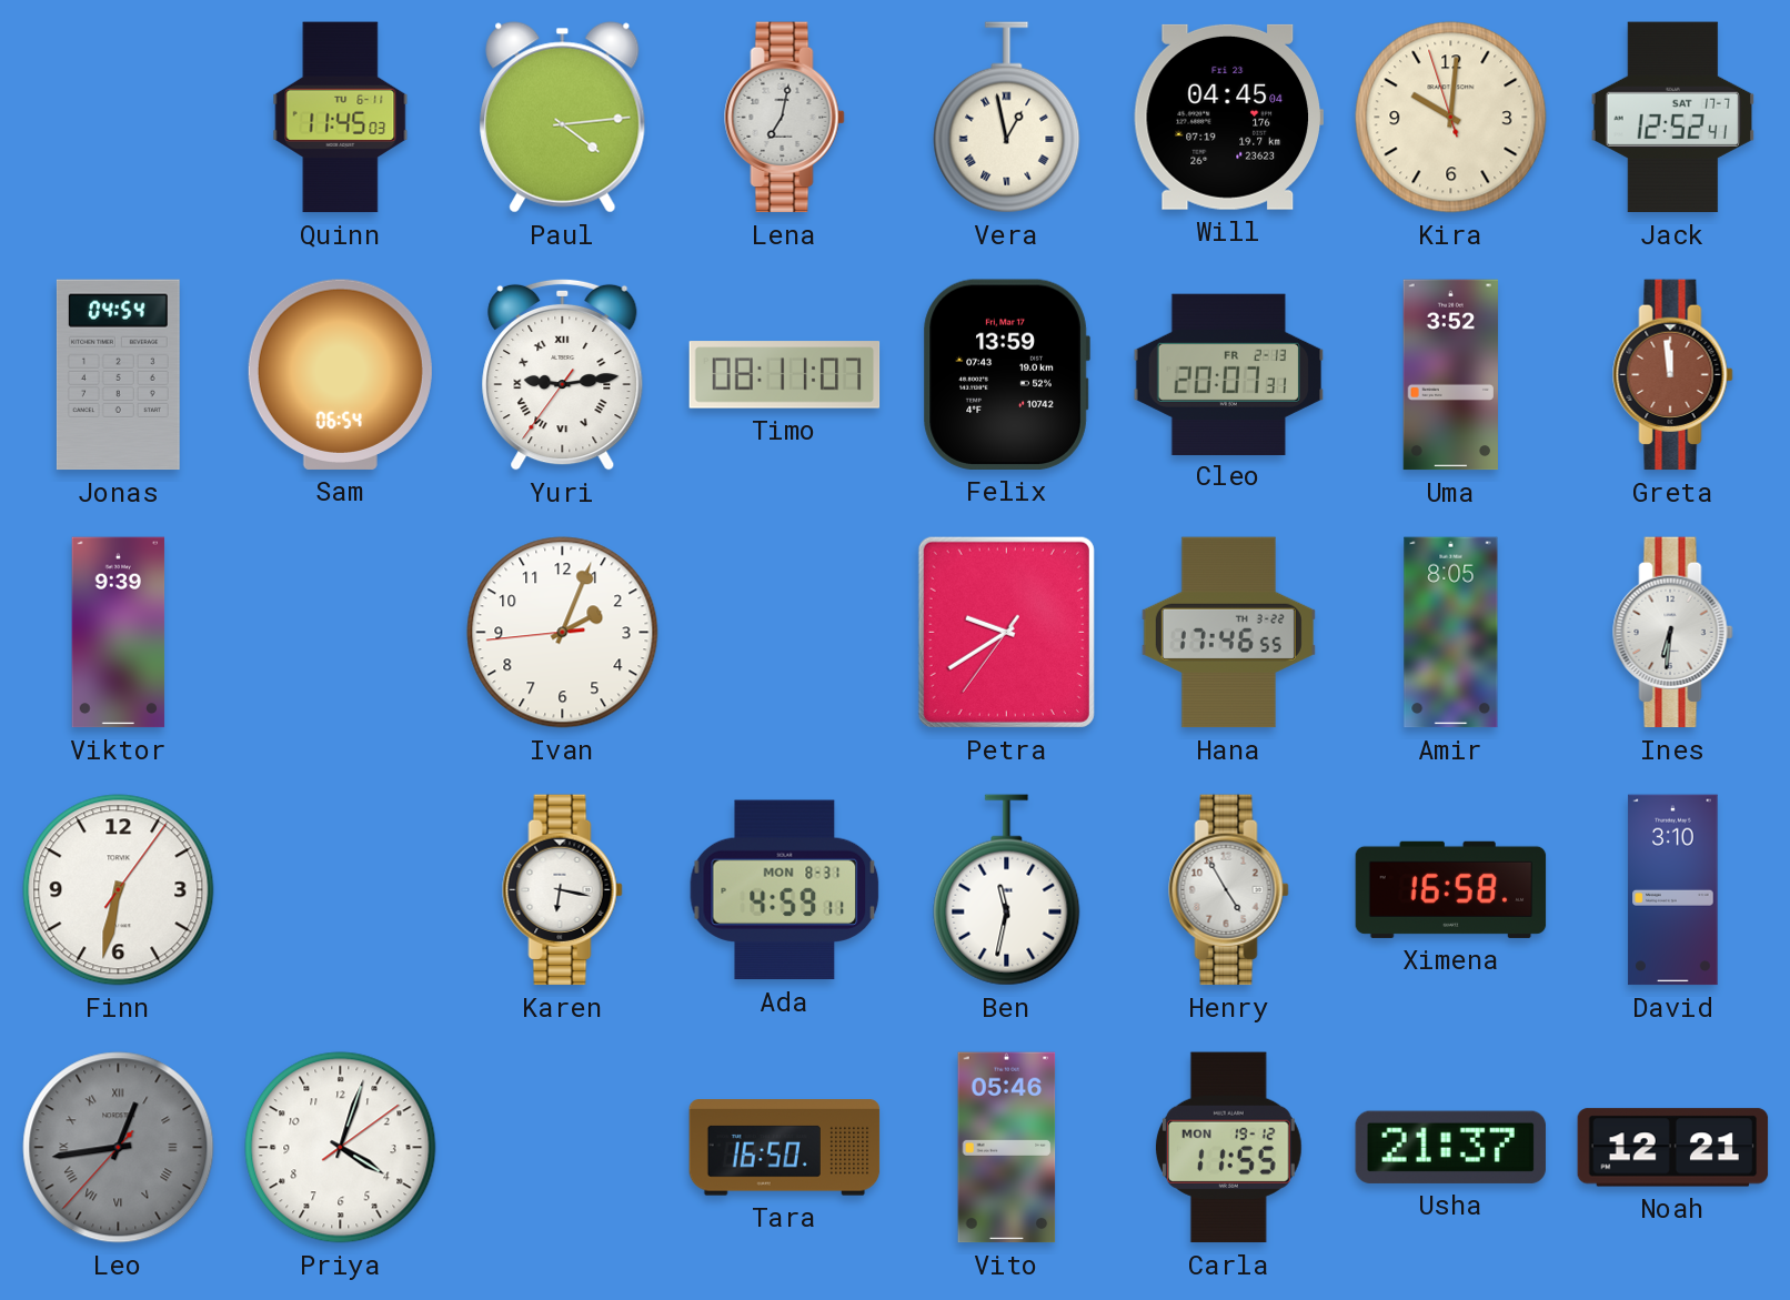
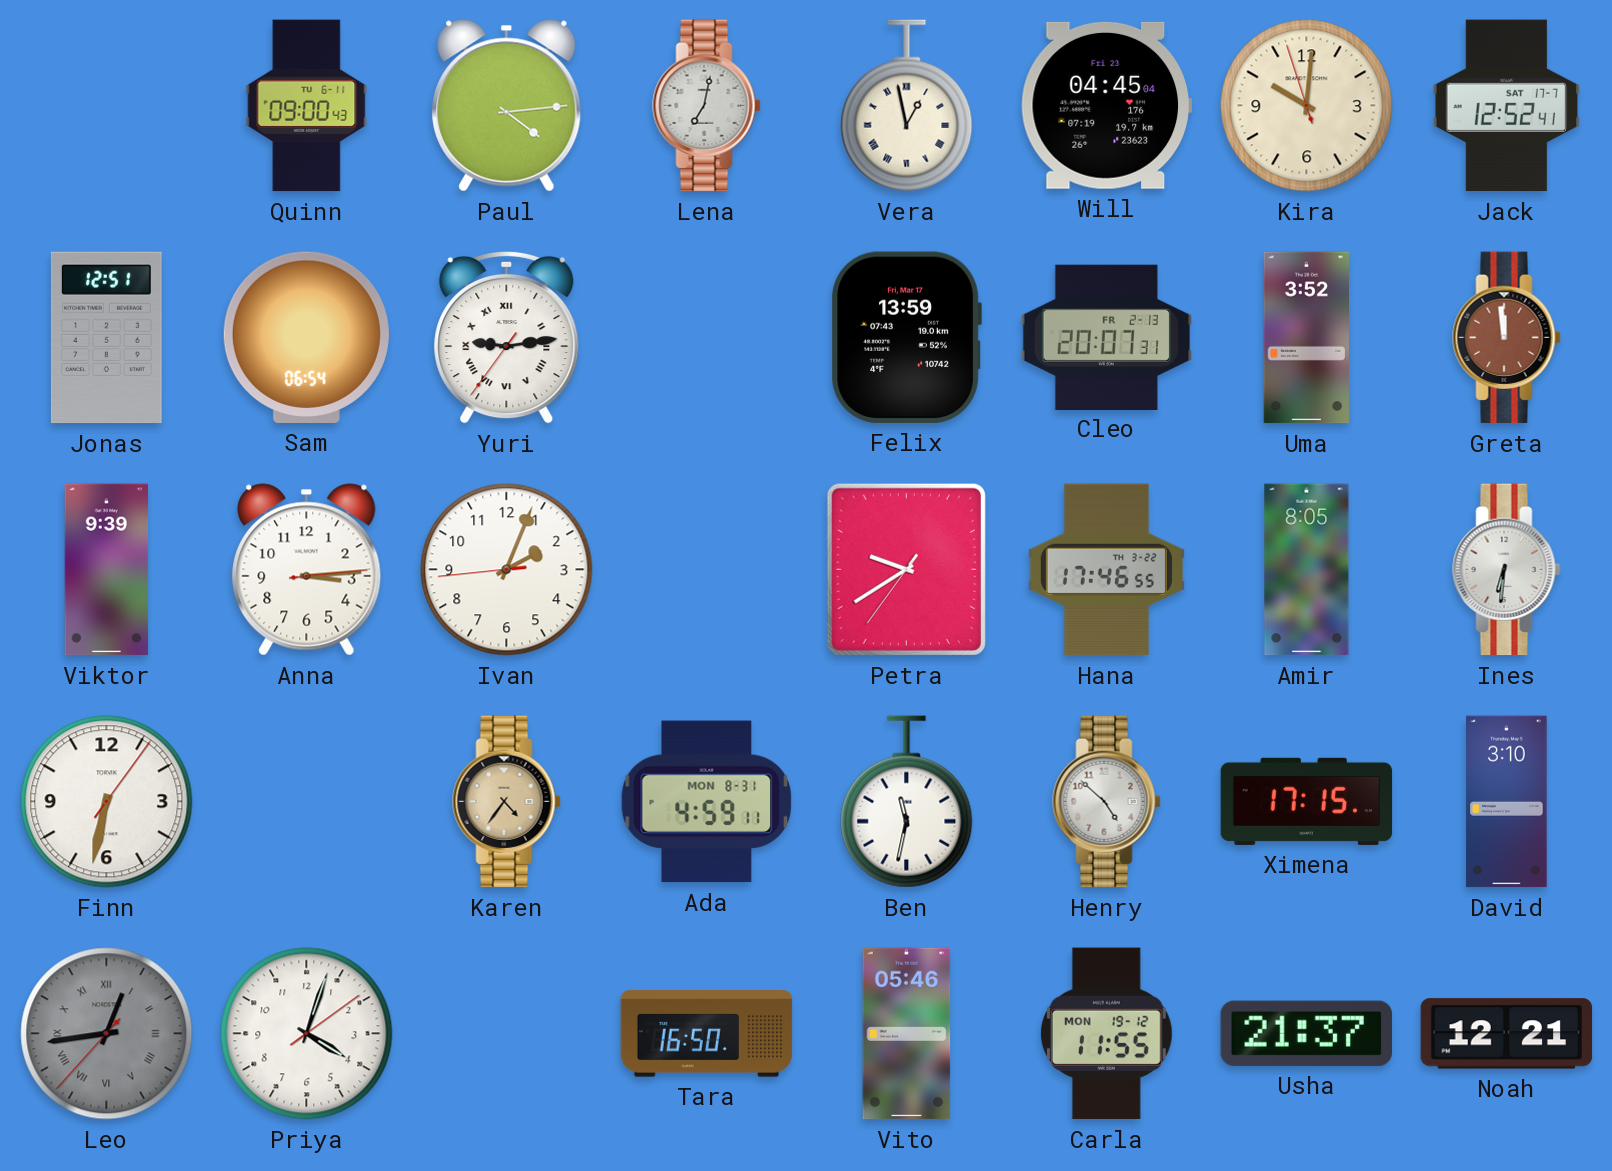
Quinn: 11:45 -> 09:00 (307, 106)
Jonas: 04:54 -> 12:51 (106, 338)
Timo: 08:11 -> none (785, 375)
Anna: none -> 3:14 (307, 570)
Karen: 6:17 -> 4:36 (507, 802)
Karen dial: white -> champagne (507, 802)
Henry: 4:55 -> 4:52 (1107, 802)
Ximena: 16:58 -> 17:15 (1307, 801)
